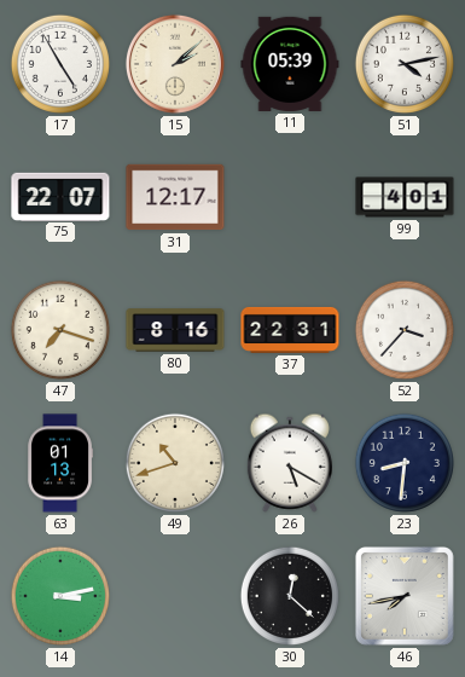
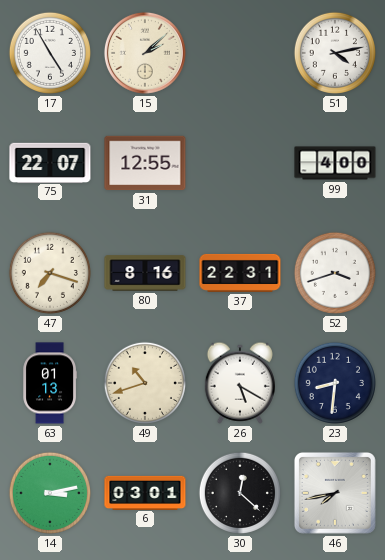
11: 05:39 -> none (290, 64)
31: 12:17 -> 12:55 (145, 163)
99: 4:01 -> 4:00 (335, 163)
52: 3:37 -> 3:42 (335, 273)
6: none -> 03:01 (145, 492)
